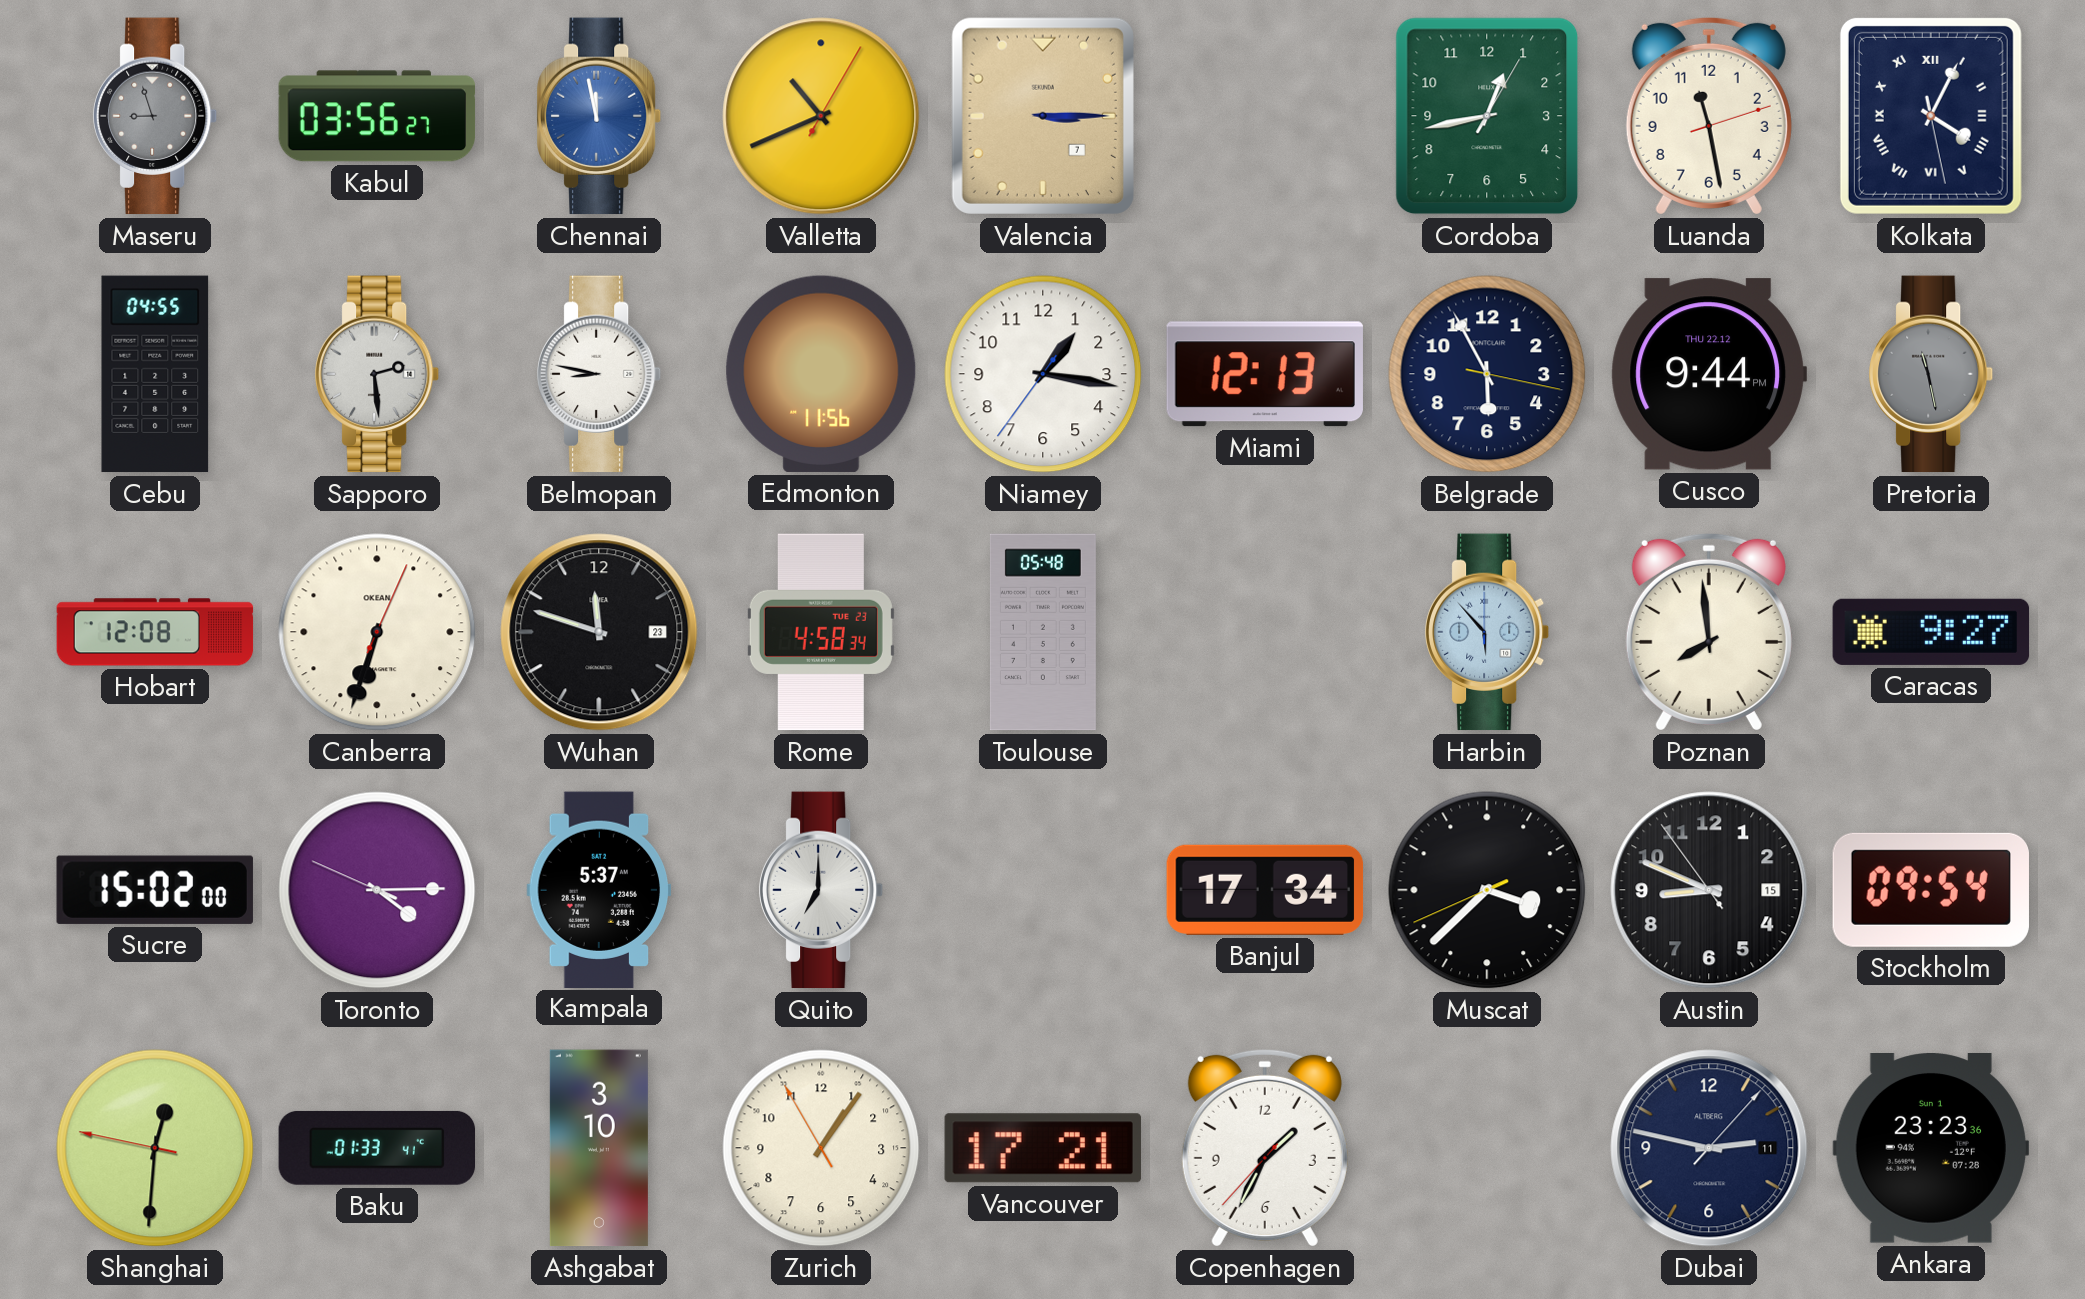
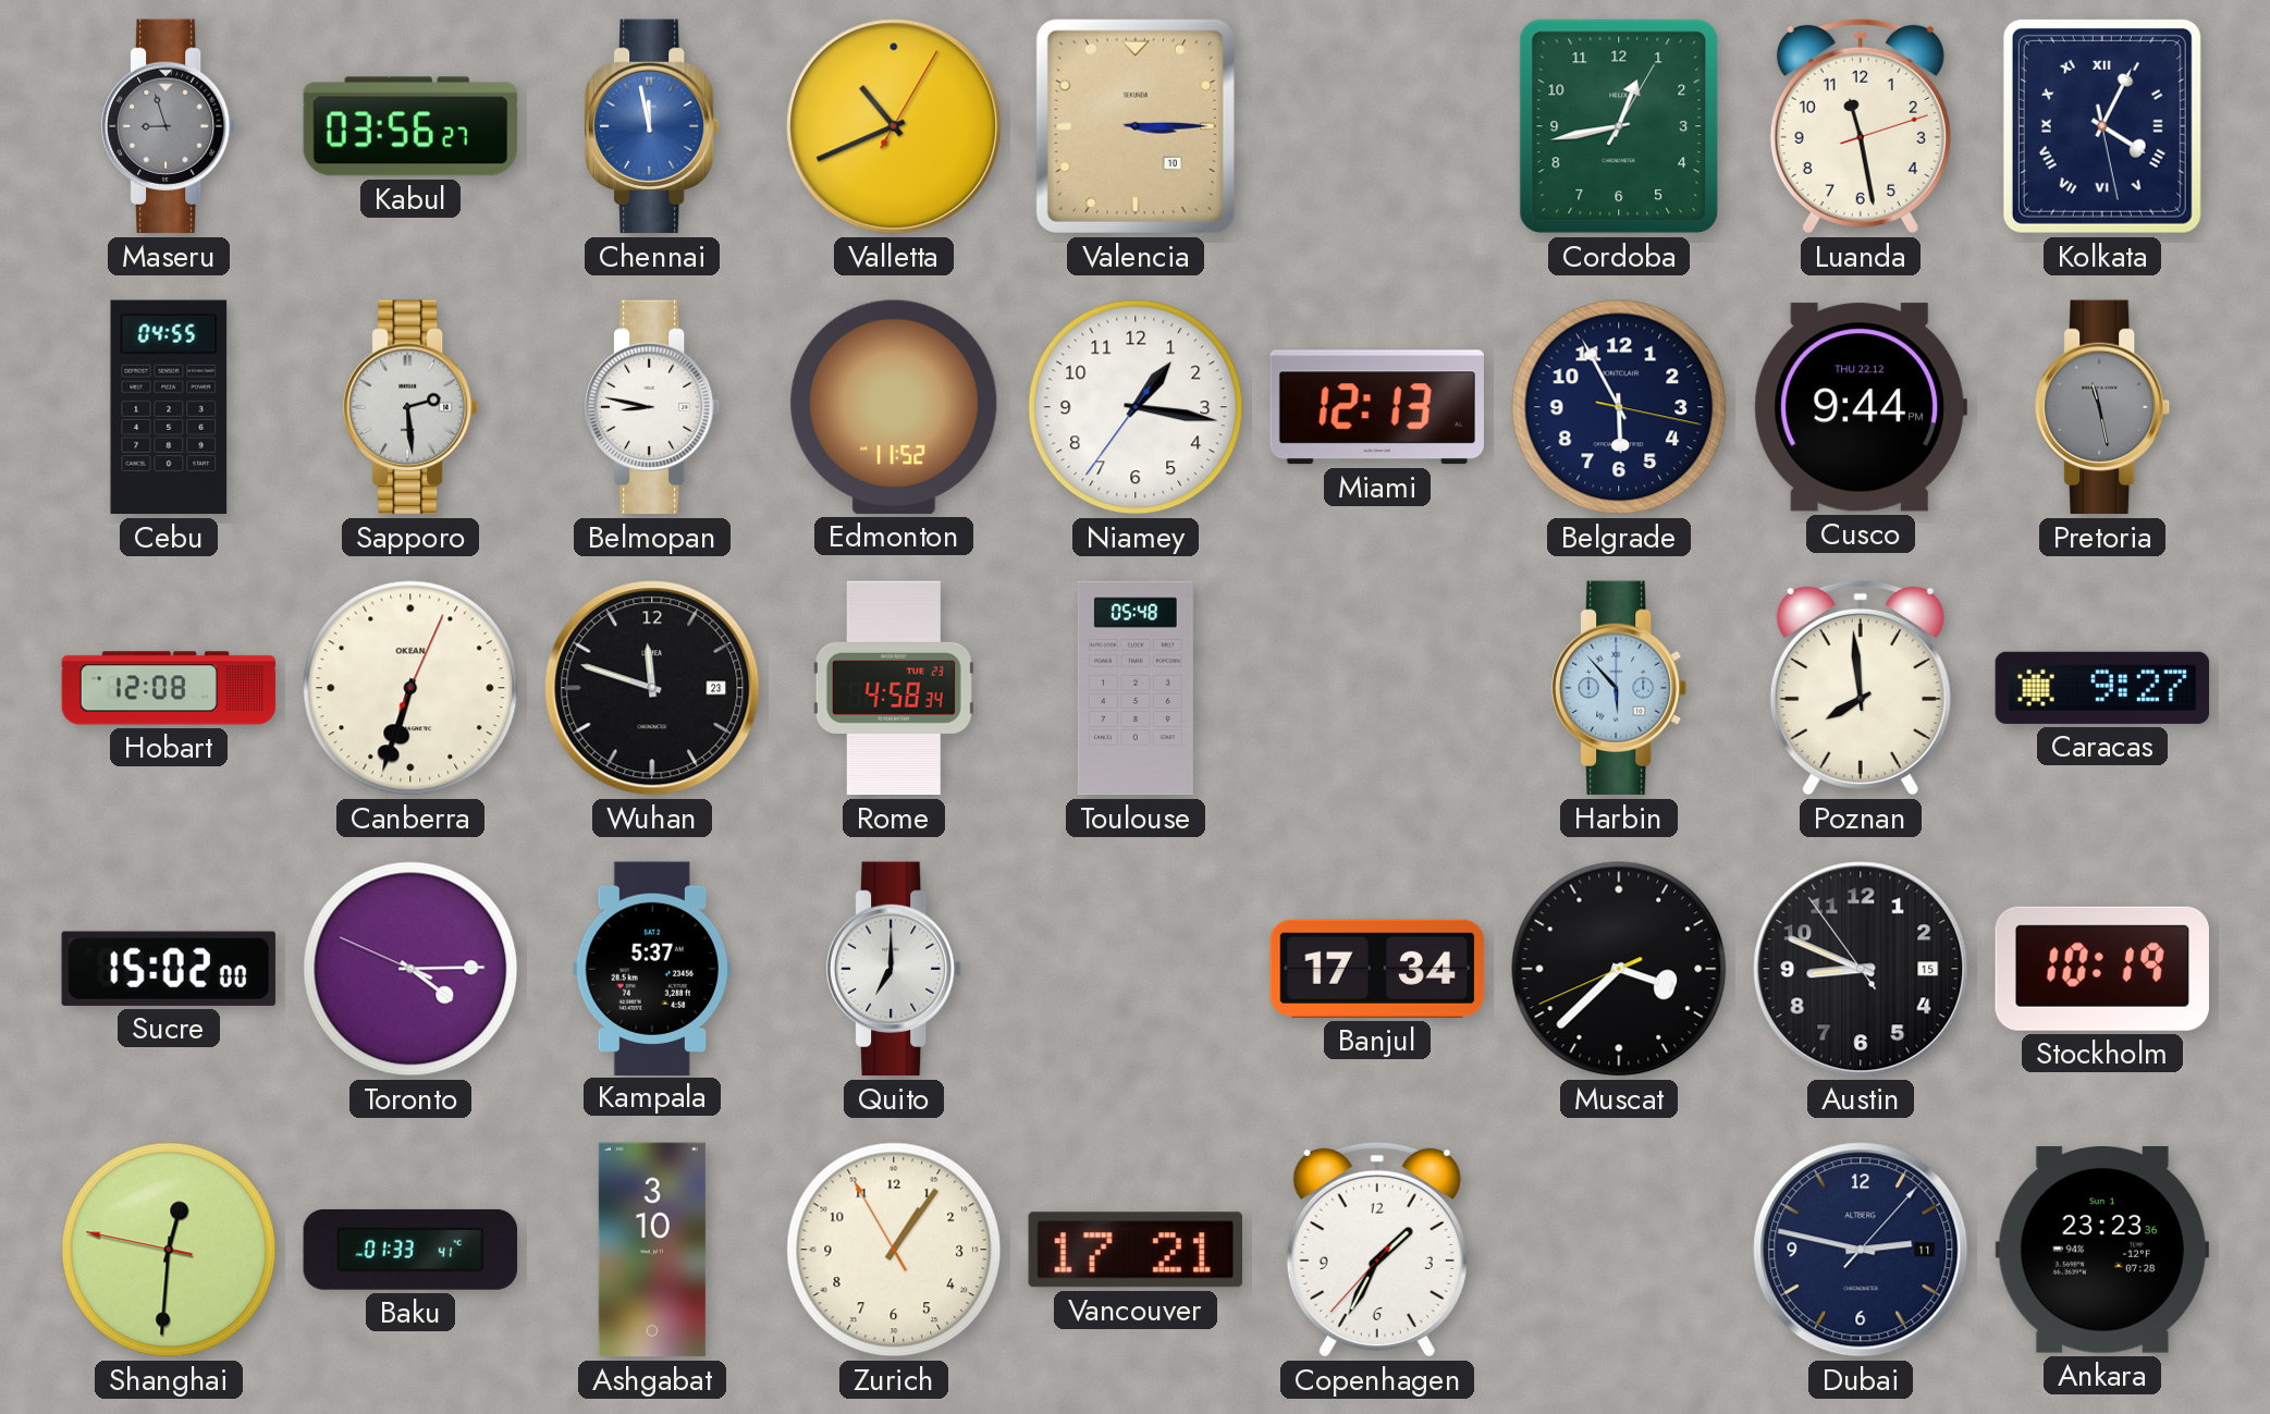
Valencia date: 7 -> 10 (1136, 126)
Edmonton: 11:56 -> 11:52 (894, 407)
Stockholm: 09:54 -> 10:19 (2102, 969)
